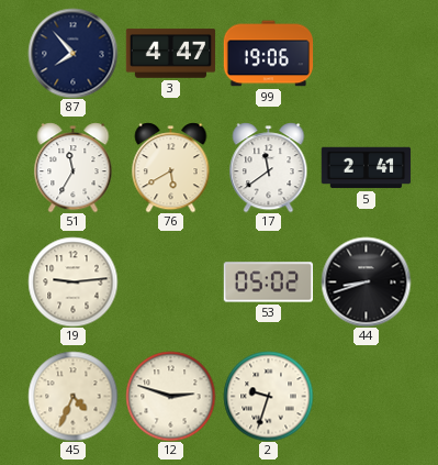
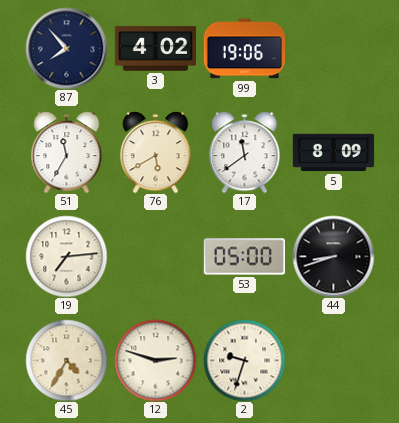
3: 4:47 -> 4:02 (155, 49)
5: 2:41 -> 8:09 (333, 153)
19: 9:14 -> 7:14 (66, 256)
53: 05:02 -> 05:00 (244, 257)
45: 4:34 -> 4:35 (66, 360)
